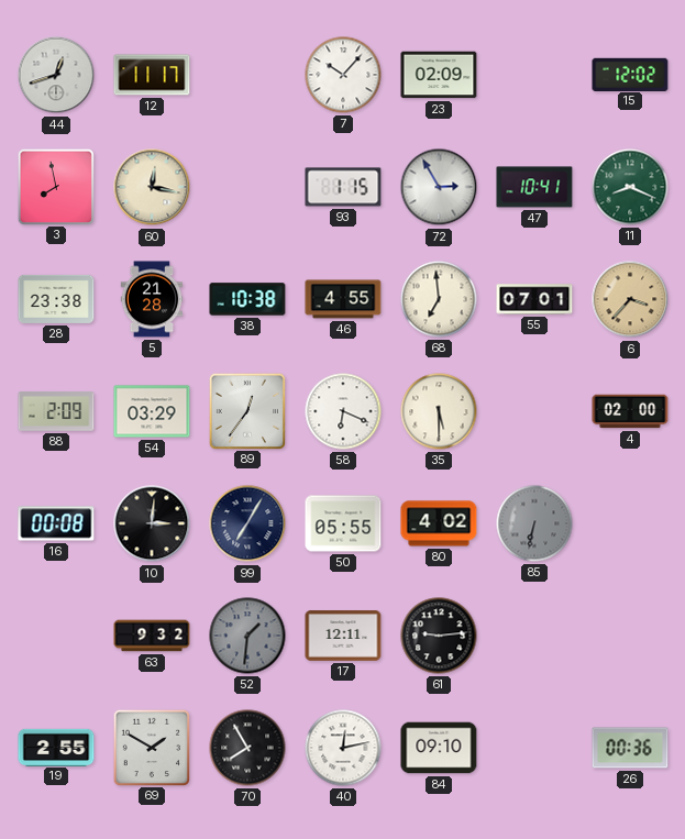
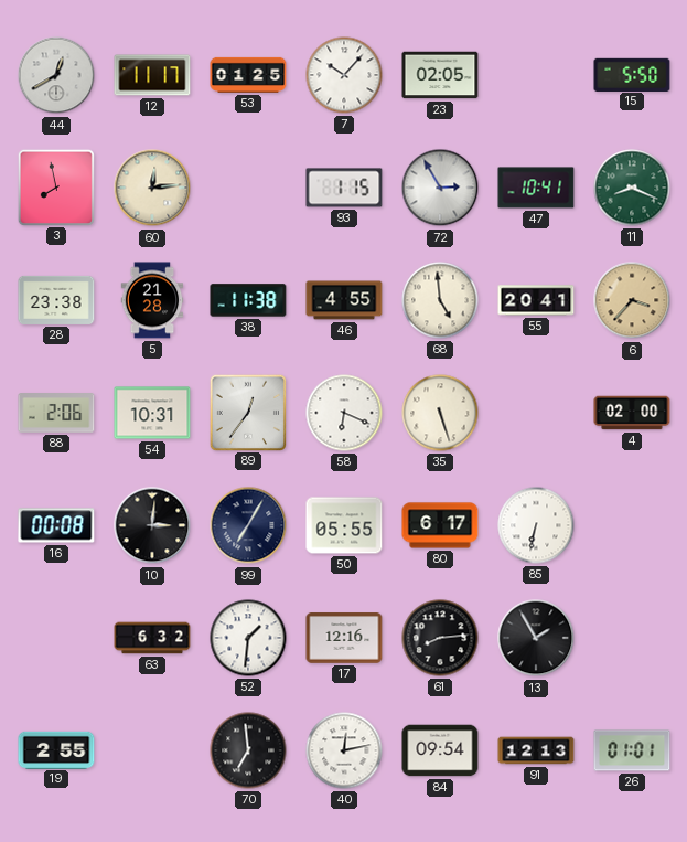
44: 12:42 -> 12:40 (56, 75)
53: none -> 01:25 (248, 75)
23: 02:09 -> 02:05 (440, 75)
15: 12:02 -> 5:50 (632, 74)
60: 12:17 -> 12:14 (152, 188)
38: 10:38 -> 11:38 (248, 300)
68: 6:59 -> 4:59 (440, 300)
55: 07:01 -> 20:41 (536, 300)
88: 2:09 -> 2:06 (56, 413)
54: 03:29 -> 10:31 (152, 413)
35: 5:30 -> 5:27 (440, 413)
80: 4:02 -> 6:17 (440, 525)
85 dial: grey -> white (536, 525)
63: 9:32 -> 6:32 (152, 638)
52 dial: grey -> white (248, 638)
17: 12:11 -> 12:16 (344, 638)
61: 9:14 -> 8:14 (440, 638)
13: none -> 1:55 (536, 638)
69: 1:50 -> none (151, 747)
70: 7:55 -> 6:59 (248, 750)
84: 09:10 -> 09:54 (440, 750)
91: none -> 12:13 (536, 750)
26: 00:36 -> 01:01 (632, 750)
